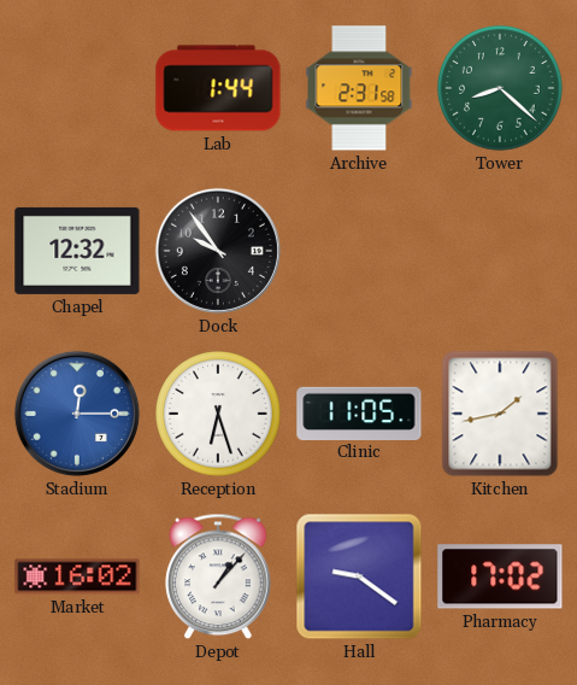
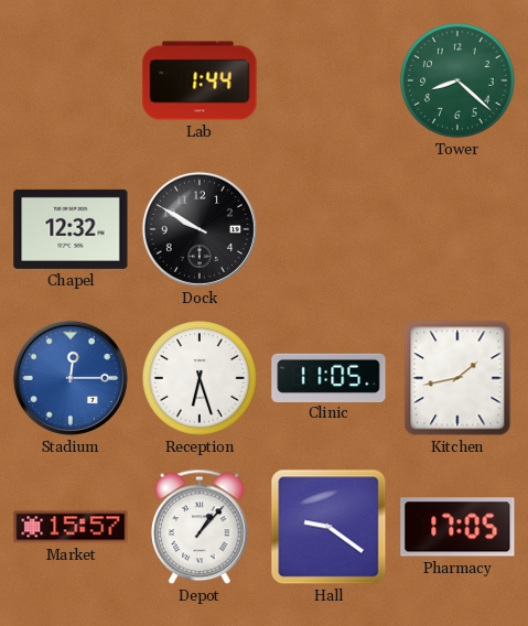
Archive: 2:31 -> none (359, 88)
Dock: 9:54 -> 9:50 (200, 229)
Market: 16:02 -> 15:57 (71, 527)
Pharmacy: 17:02 -> 17:05 (457, 527)
